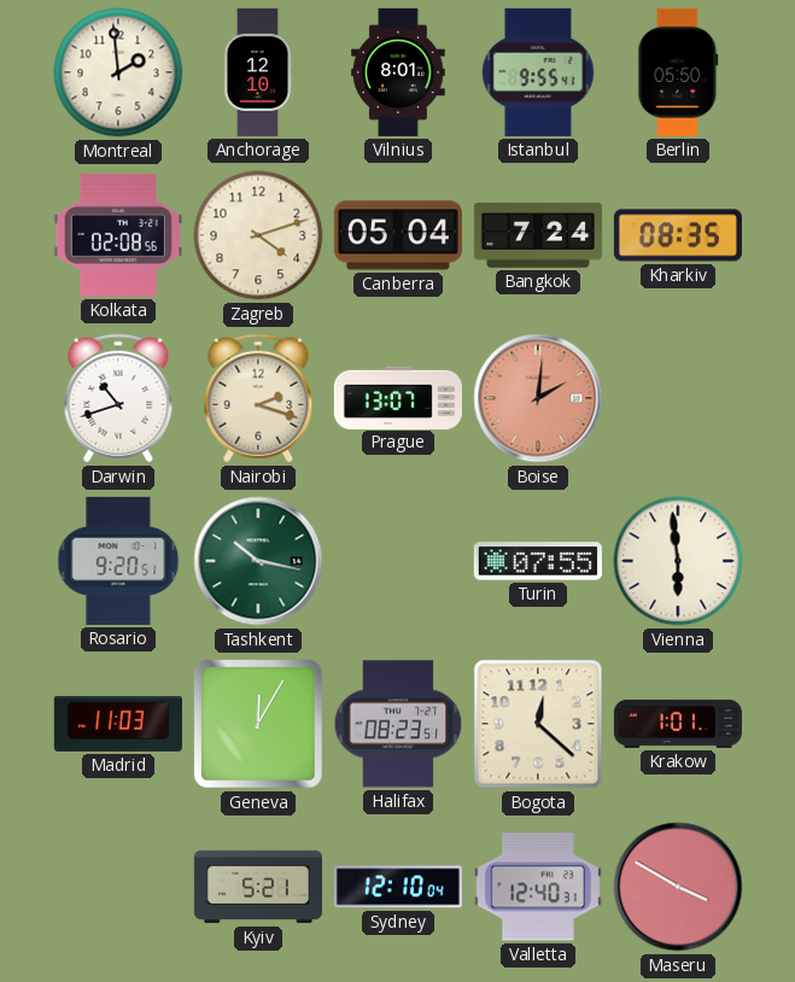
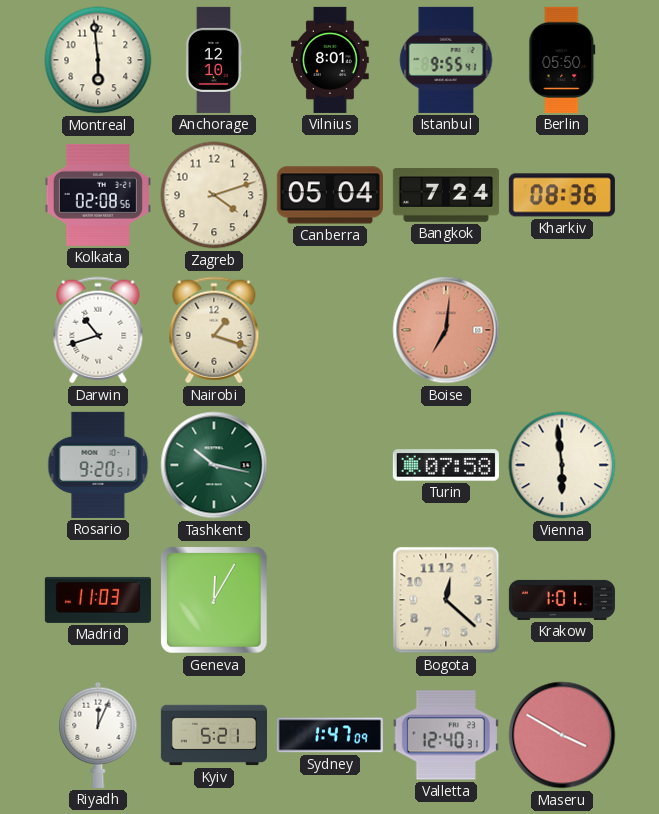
Montreal: 1:59 -> 5:59 (98, 60)
Kharkiv: 08:35 -> 08:36 (562, 195)
Nairobi: 2:18 -> 1:18 (214, 330)
Prague: 13:07 -> none (398, 397)
Boise: 2:01 -> 7:01 (446, 330)
Turin: 07:55 -> 07:58 (446, 465)
Halifax: 08:23 -> none (398, 724)
Riyadh: none -> 12:04 (98, 735)
Sydney: 12:10 -> 1:47 (330, 735)
